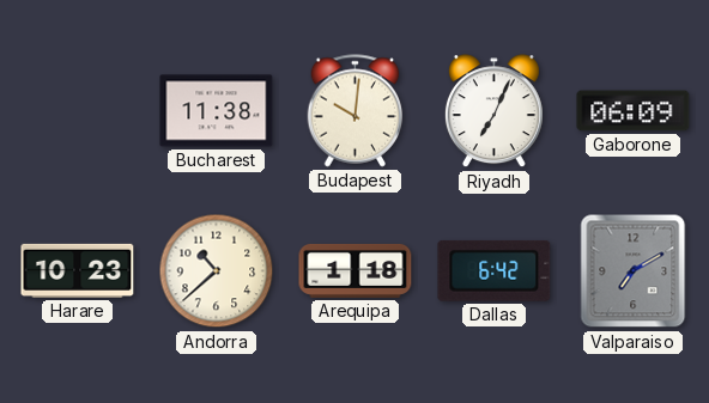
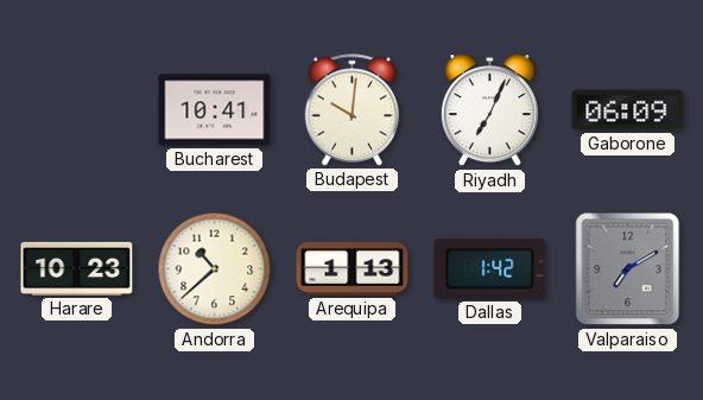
Bucharest: 11:38 -> 10:41 (215, 110)
Arequipa: 1:18 -> 1:13 (353, 268)
Dallas: 6:42 -> 1:42 (490, 268)
